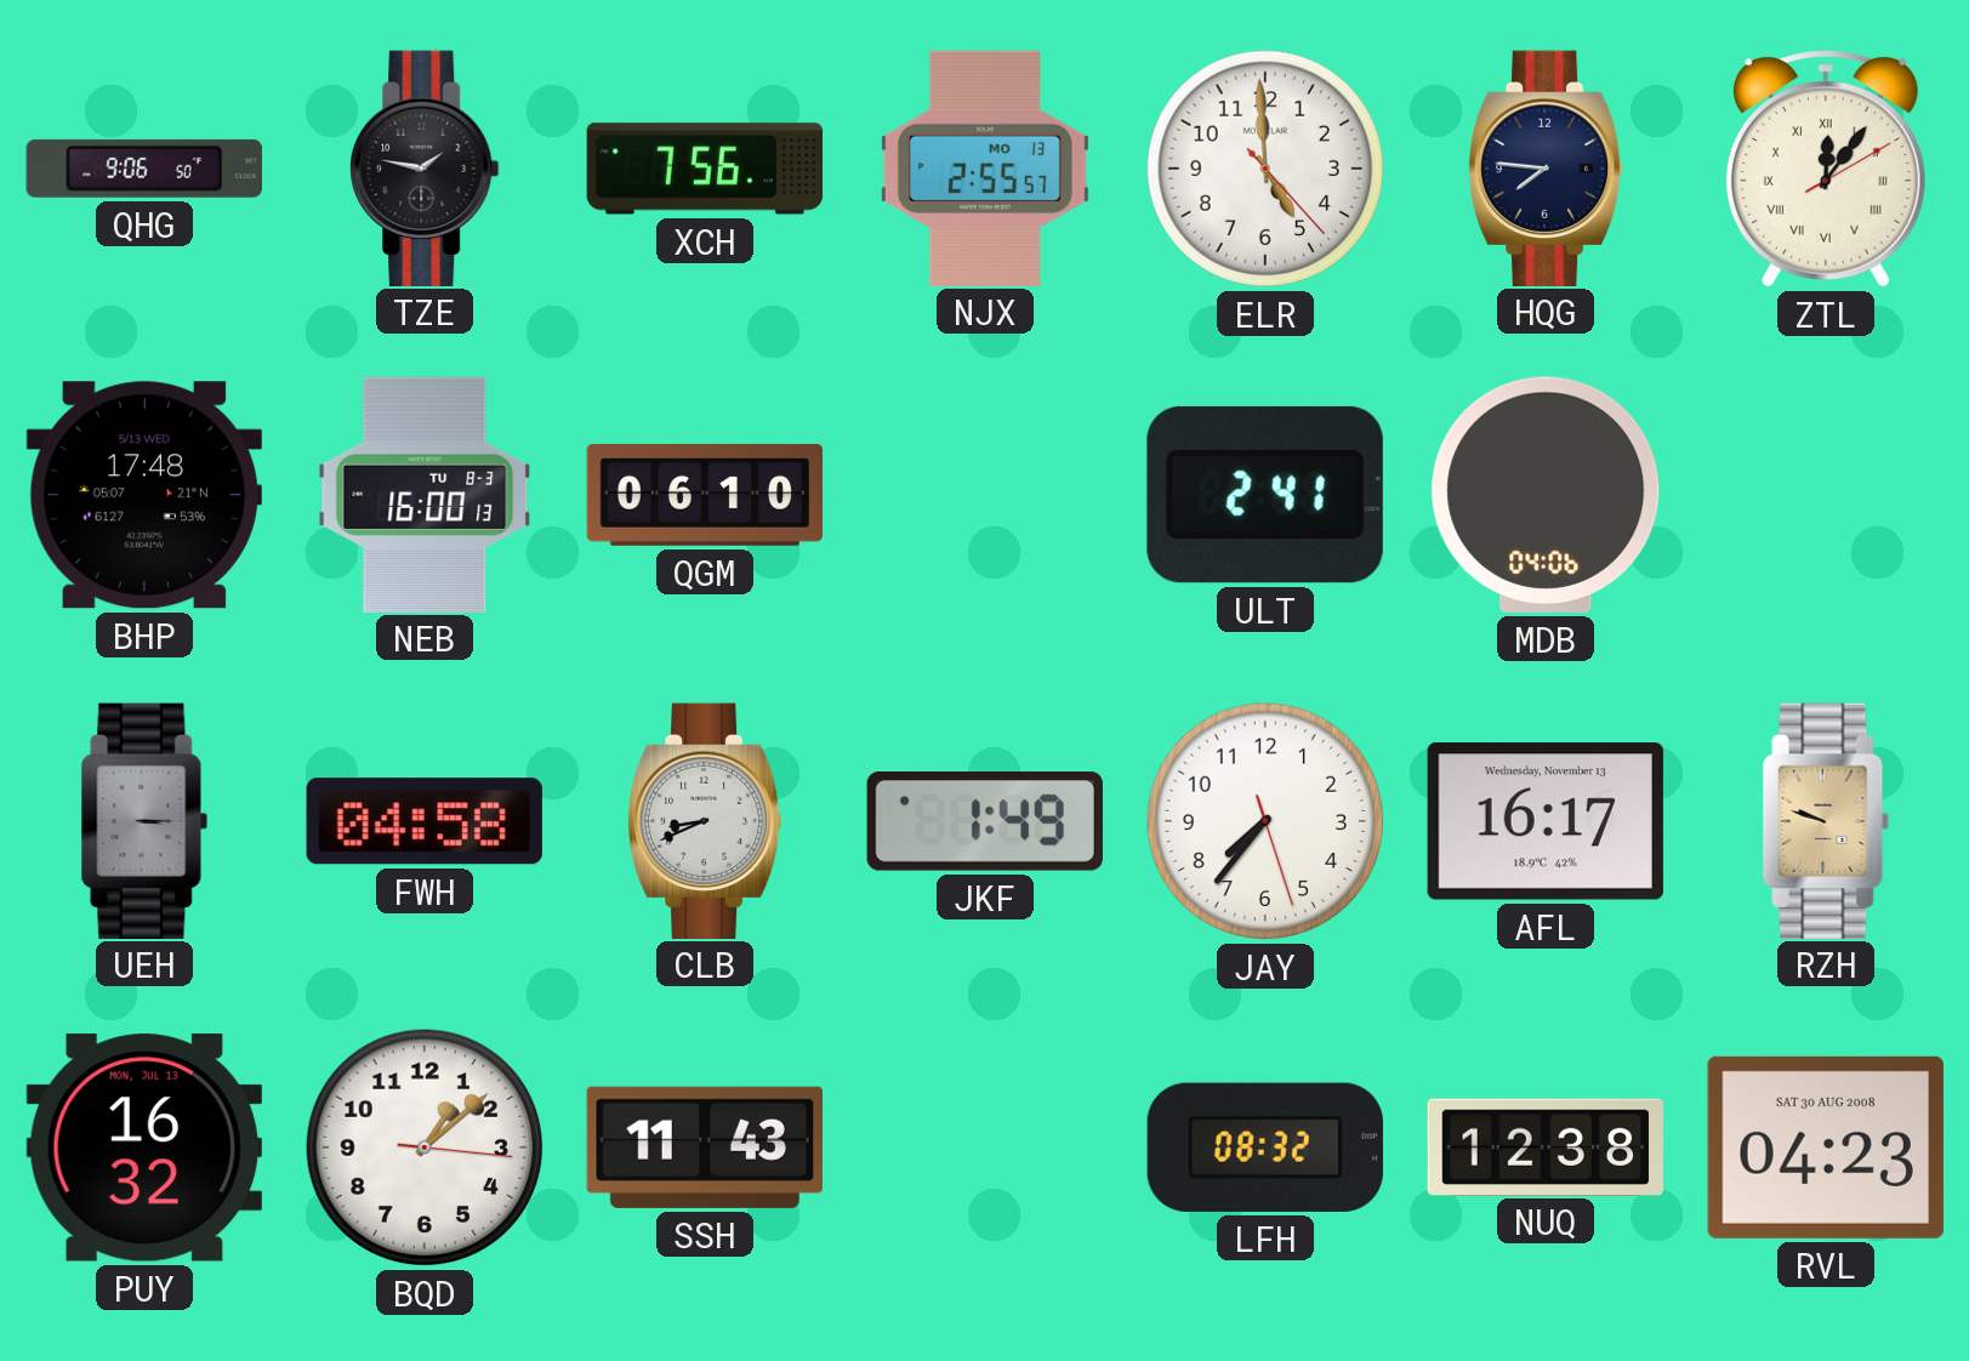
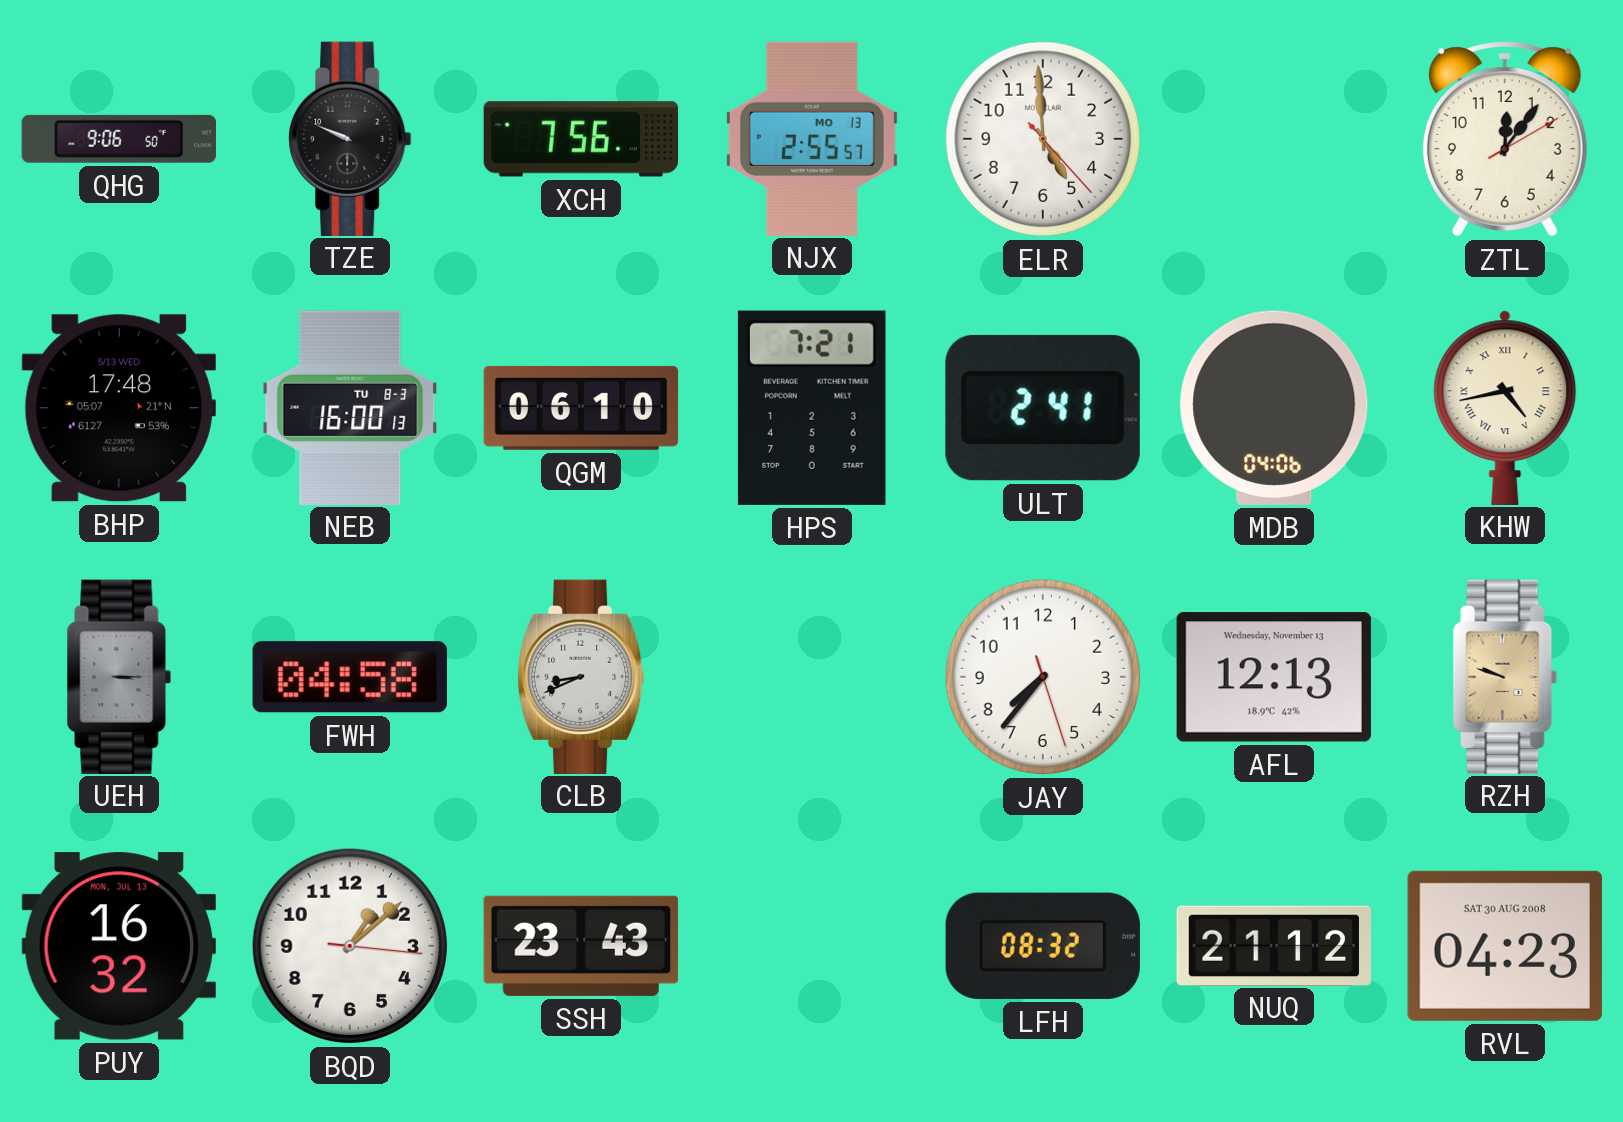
TZE: 1:47 -> 9:49 (350, 138)
HQG: 7:46 -> none (1546, 167)
ZTL numerals: Roman -> Arabic (1505, 139)
HPS: none -> 7:21 (812, 408)
KHW: none -> 4:43 (1505, 407)
JKF: 1:49 -> none (985, 822)
AFL: 16:17 -> 12:13 (1274, 677)
SSH: 11:43 -> 23:43 (580, 946)
NUQ: 12:38 -> 21:12 (1273, 945)
